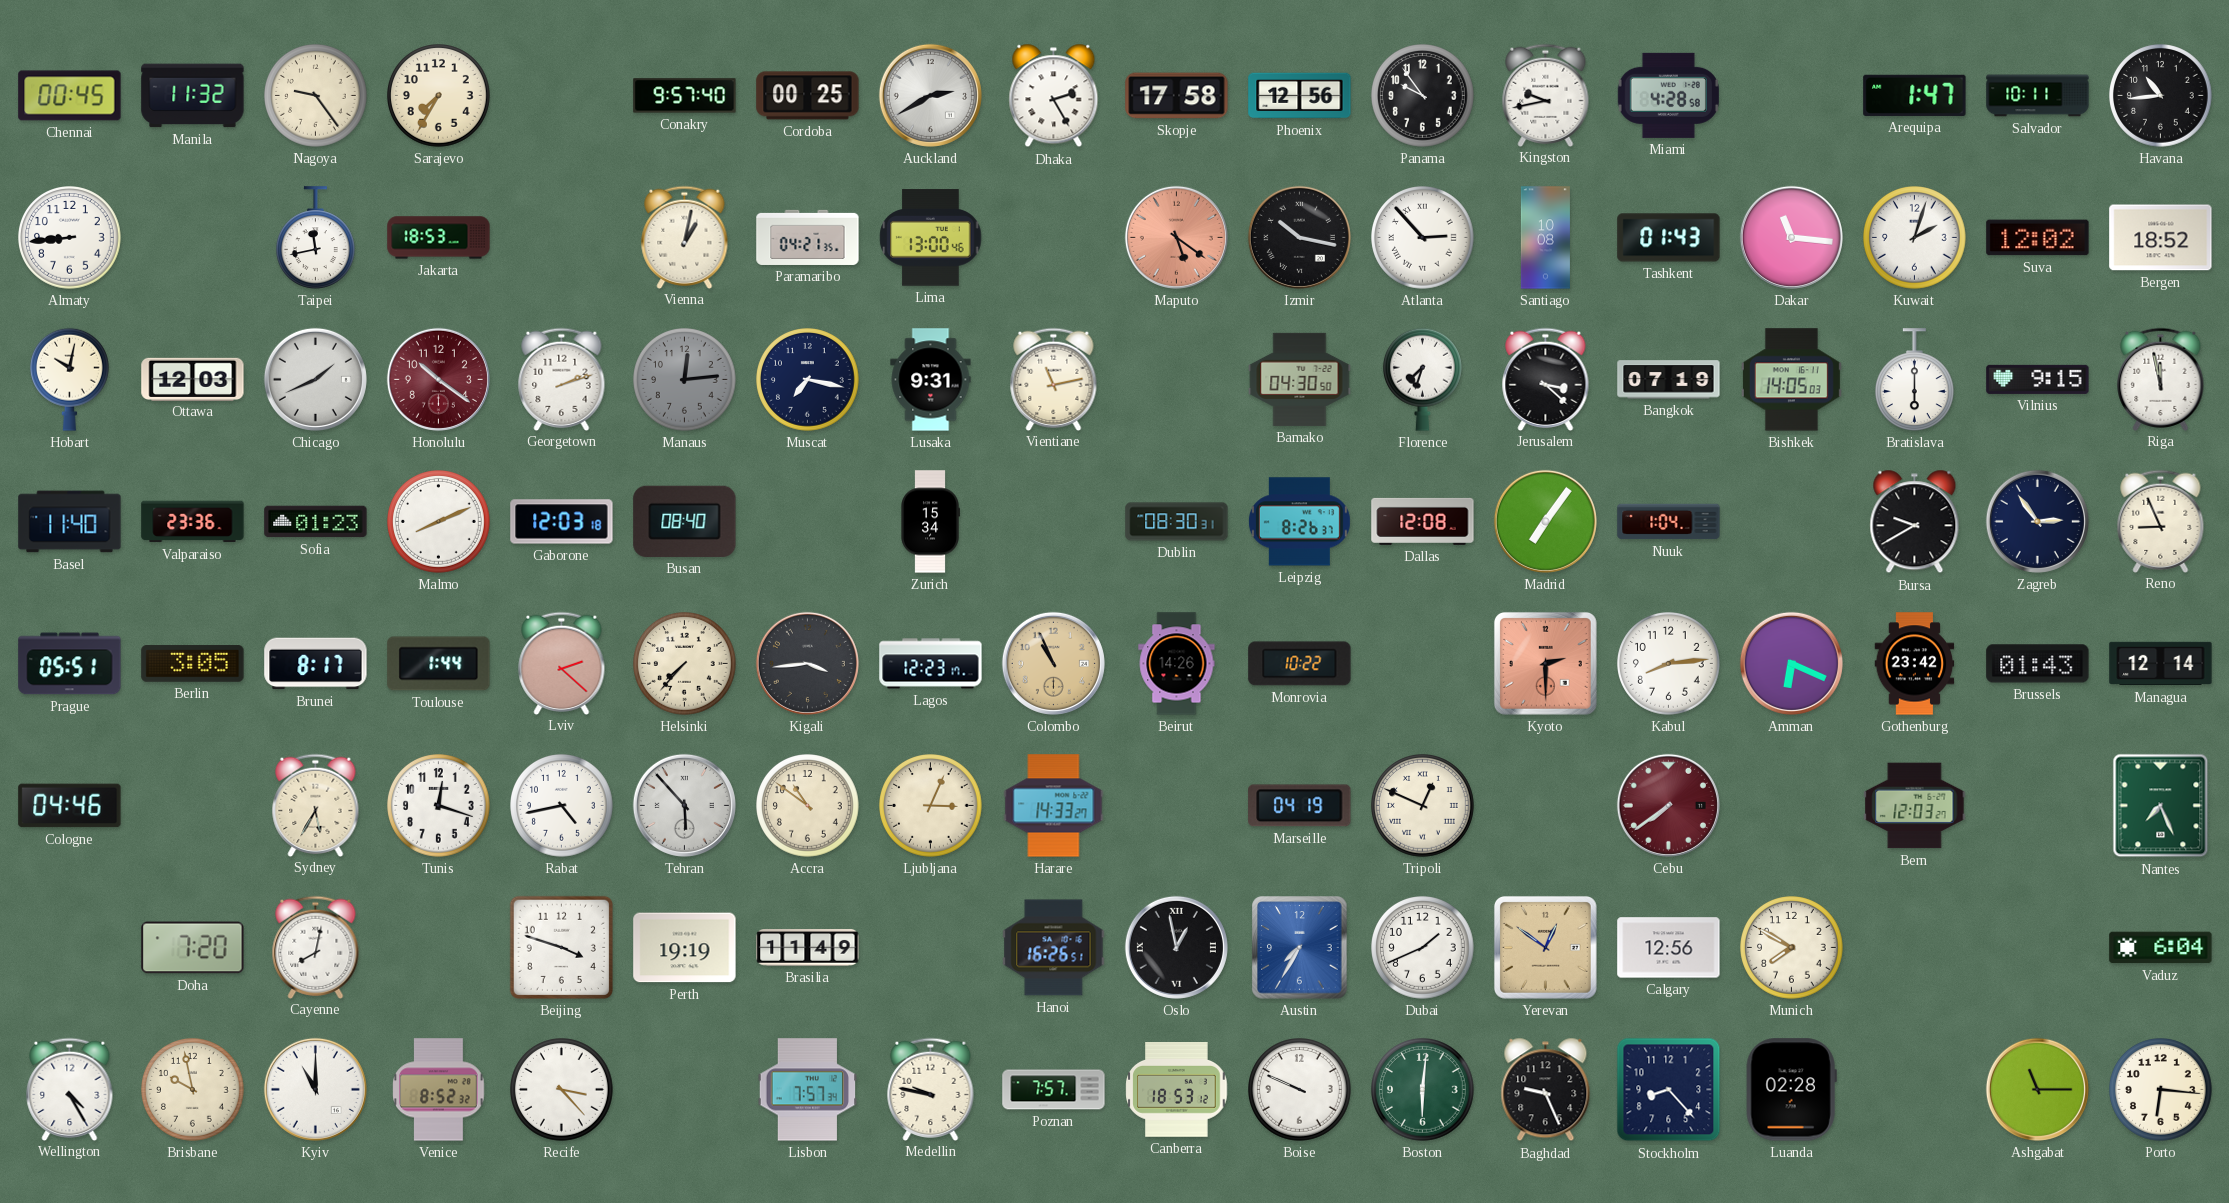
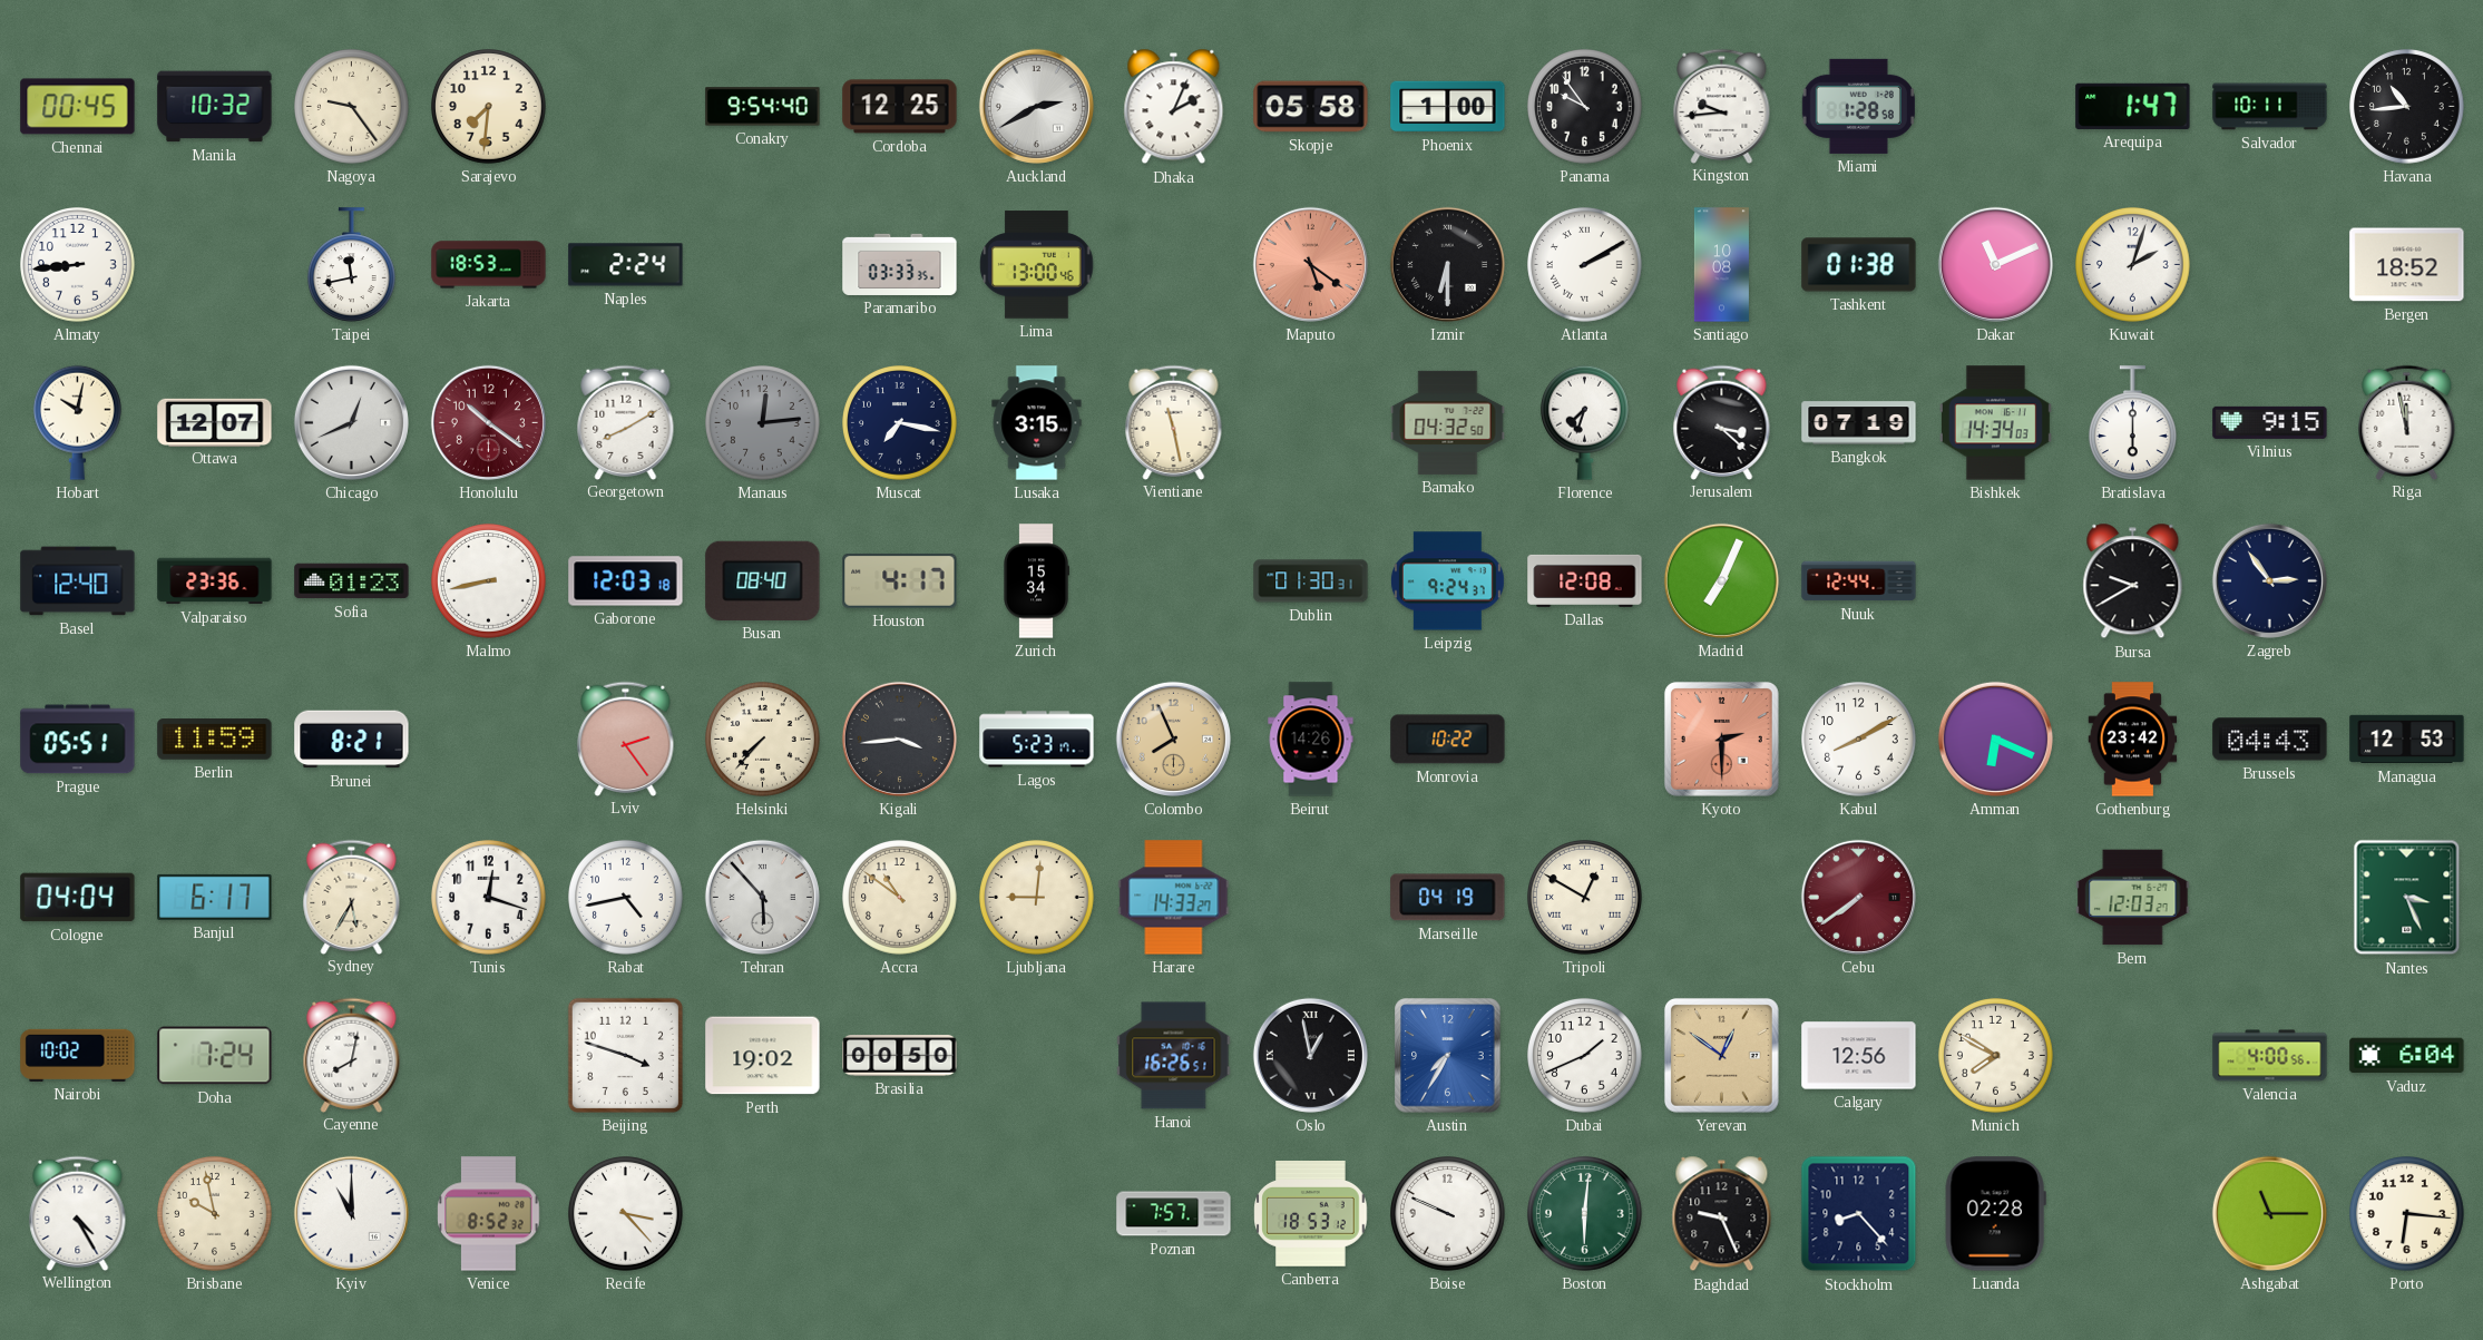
Manila: 11:32 -> 10:32 (215, 107)
Sarajevo: 7:35 -> 7:31 (489, 107)
Conakry: 9:57 -> 9:54 (763, 107)
Cordoba: 00:25 -> 12:25 (900, 107)
Dhaka: 2:25 -> 2:04 (1174, 107)
Skopje: 17:58 -> 05:58 (1311, 107)
Phoenix: 12:56 -> 1:00 (1448, 107)
Kingston: 9:43 -> 9:44 (1722, 106)
Miami: 4:28 -> 1:28 (1858, 106)
Naples: none -> 2:24 (626, 265)
Vienna: 1:02 -> none (685, 237)
Paramaribo: 04:21 -> 03:33 (900, 264)
Izmir: 10:17 -> 6:30 (1447, 264)
Atlanta: 2:53 -> 2:10 (1585, 265)
Tashkent: 01:43 -> 01:38 (1859, 265)
Dakar: 11:16 -> 11:11 (1995, 264)
Suva: 12:02 -> none (2038, 238)
Ottawa: 12:03 -> 12:07 (215, 422)
Chicago: 1:41 -> 12:41 (351, 422)
Georgetown: 2:12 -> 8:10 (626, 422)
Lusaka: 9:31 -> 3:15 (1037, 423)
Vientiane: 11:13 -> 11:28 (1174, 422)
Bamako: 04:30 -> 04:32 (1448, 422)
Bishkek: 14:05 -> 14:34 (1995, 423)
Basel: 11:40 -> 12:40 (78, 581)
Malmo: 8:11 -> 8:43 (489, 581)
Houston: none -> 4:17 (900, 580)
Dublin: 08:30 -> 01:30 (1311, 581)
Leipzig: 8:26 -> 9:24 (1447, 581)
Madrid: 7:06 -> 7:04 (1721, 580)
Nuuk: 1:04 -> 12:44 (1859, 581)
Reno: 8:56 -> none (2161, 521)
Berlin: 3:05 -> 11:59 (215, 740)
Brunei: 8:17 -> 8:21 (352, 740)
Toulouse: 1:44 -> none (439, 664)
Lviv: 2:22 -> 2:24 (626, 739)
Lagos: 12:23 -> 5:23 (1037, 740)
Colombo: 10:56 -> 7:56 (1173, 739)
Kabul: 8:14 -> 8:10 (1859, 740)
Brussels: 01:43 -> 04:43 (2270, 740)
Managua: 12:14 -> 12:53 (2407, 740)
Cologne: 04:46 -> 04:04 (78, 898)
Banjul: none -> 6:17 (215, 897)
Ljubljana: 3:04 -> 9:01 (1037, 898)
Tripoli: 12:49 -> 12:50 (1585, 898)
Nantes: 7:26 -> 3:26 (2407, 898)
Nairobi: none -> 10:02 (78, 1055)
Doha: 7:20 -> 7:24 (215, 1056)
Perth: 19:19 -> 19:02 (763, 1056)
Brasilia: 11:49 -> 00:50 (900, 1056)
Valencia: none -> 4:00 (2270, 1056)
Lisbon: 7:57 -> none (808, 1090)
Medellin: 9:47 -> none (931, 1089)
